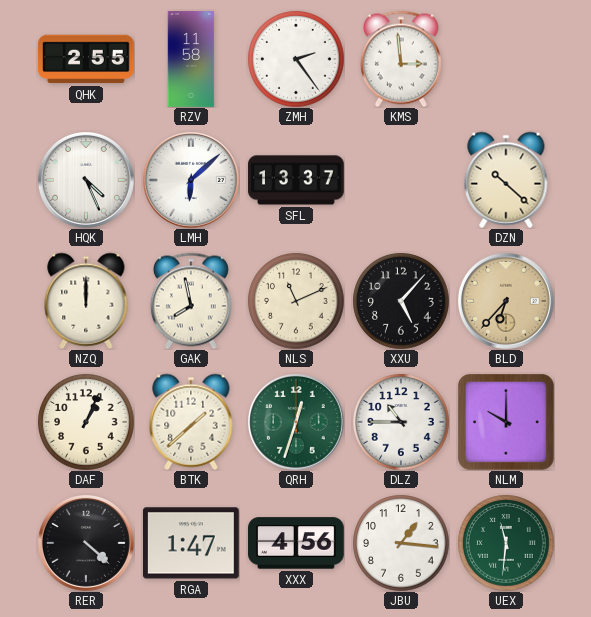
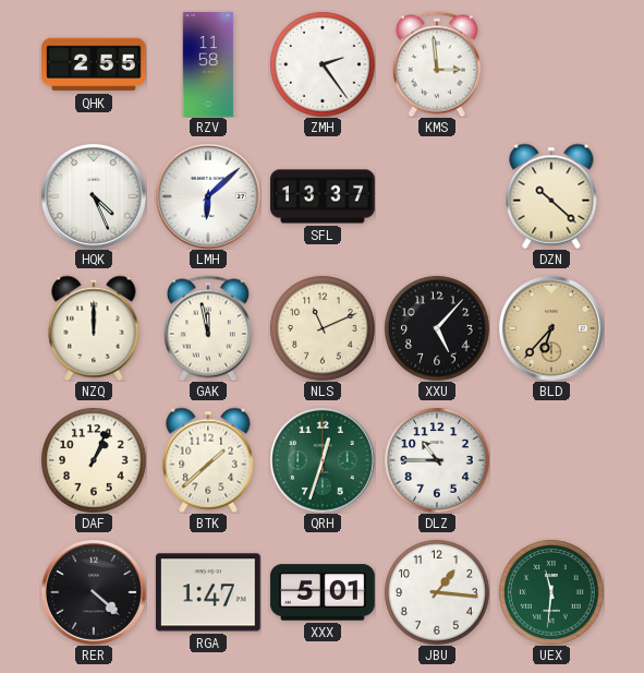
GAK: 7:58 -> 11:58 (208, 328)
NLM: 10:00 -> none (507, 423)
XXX: 4:56 -> 5:01 (323, 592)
